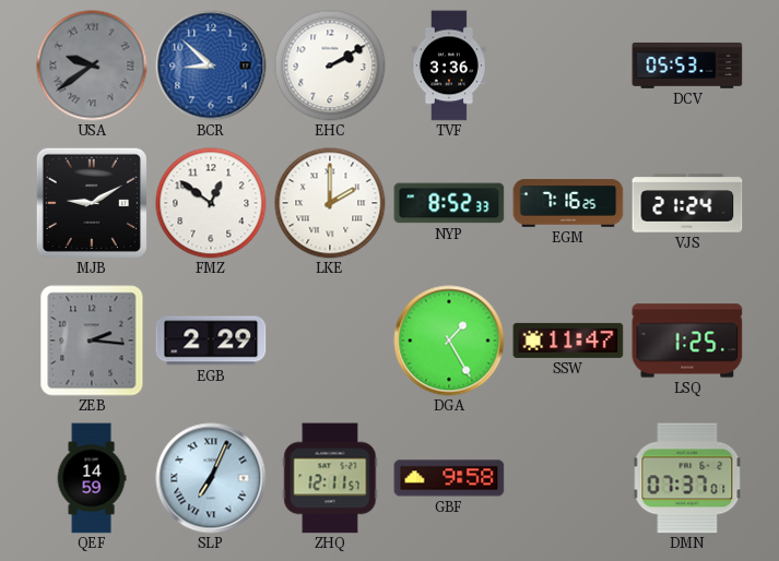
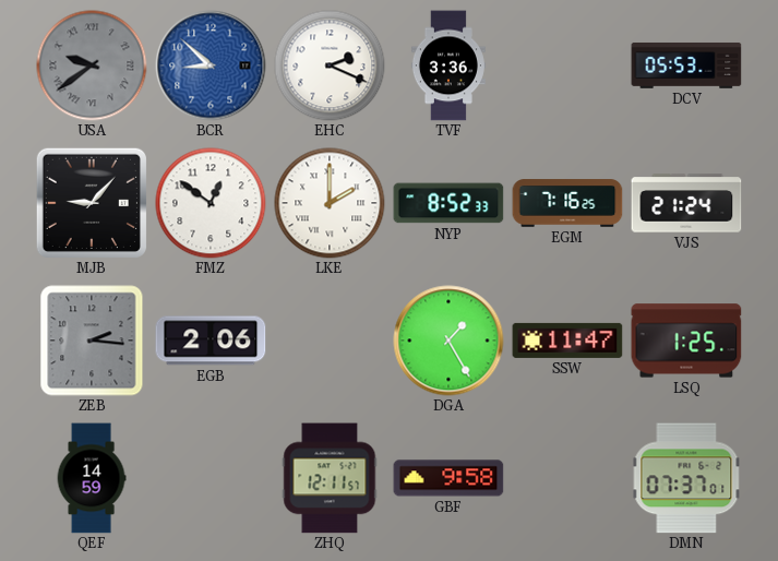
EHC: 2:10 -> 2:19 (330, 65)
MJB: 9:10 -> 9:07 (92, 203)
EGB: 2:29 -> 2:06 (211, 341)
SLP: 7:04 -> none (211, 478)
